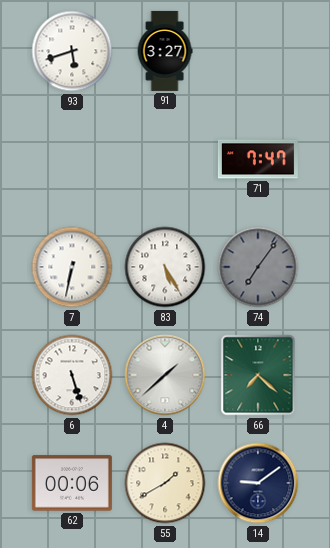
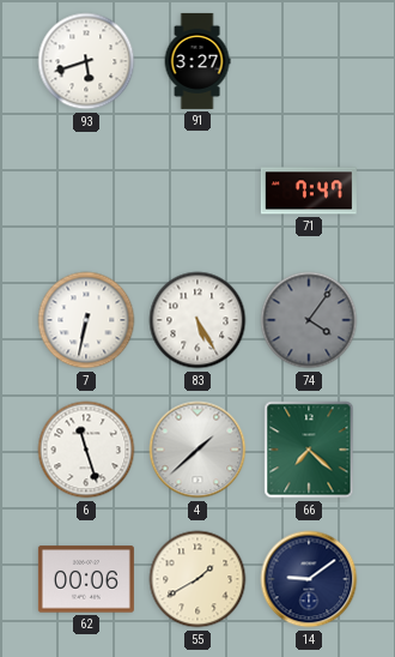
74: 7:06 -> 4:06 (309, 320)
6: 5:27 -> 11:27 (86, 450)
